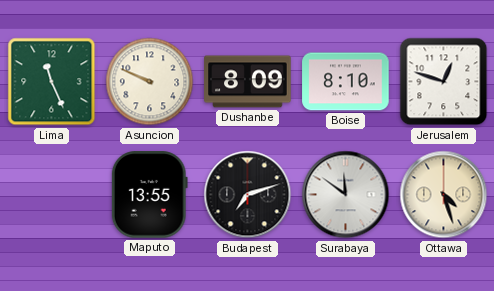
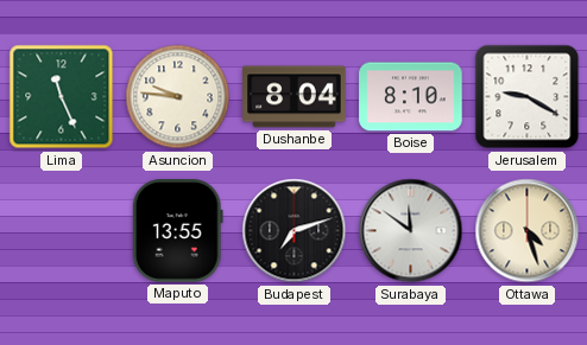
Asuncion: 9:49 -> 9:46 (178, 97)
Dushanbe: 8:09 -> 8:04 (295, 97)
Jerusalem: 12:48 -> 9:20 (528, 97)
